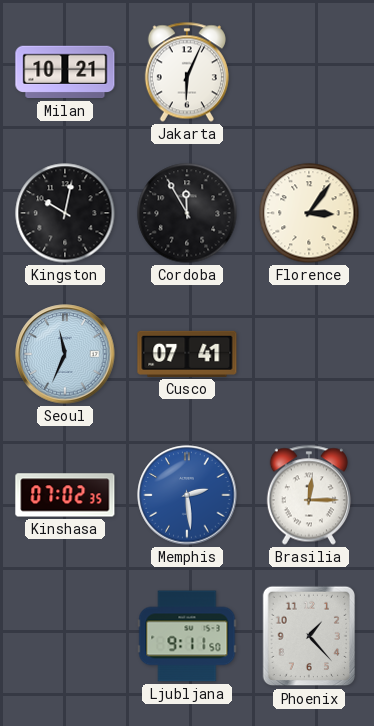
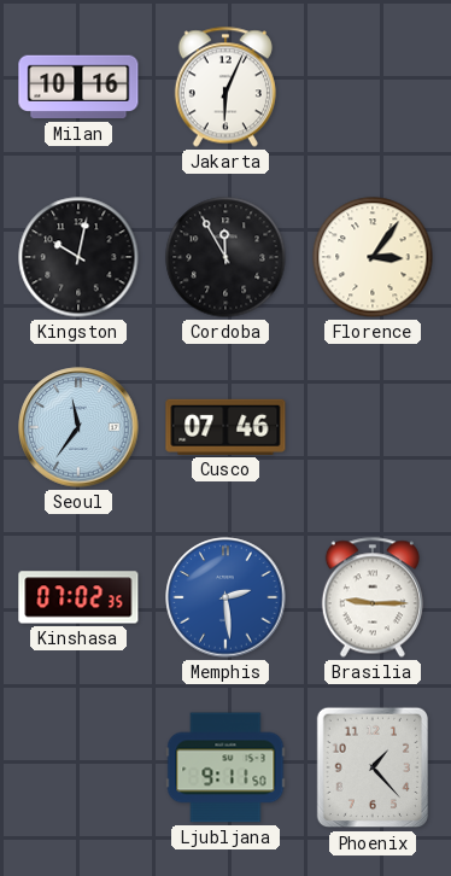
Milan: 10:21 -> 10:16 (78, 87)
Seoul: 11:34 -> 11:36 (78, 427)
Cusco: 07:41 -> 07:46 (225, 427)
Brasilia: 12:15 -> 9:15 (373, 597)
